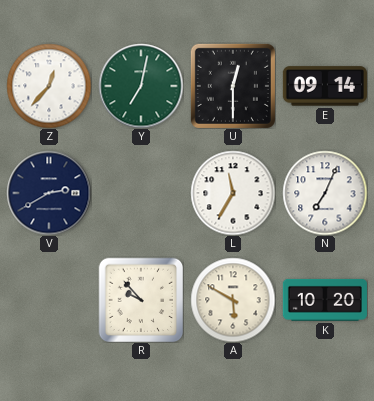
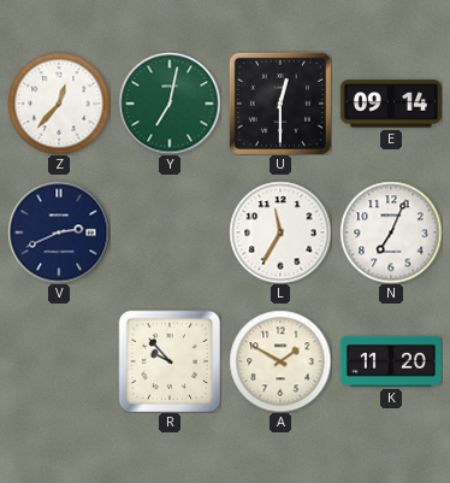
V: 2:40 -> 2:41 (59, 232)
A: 5:50 -> 1:50 (280, 361)
K: 10:20 -> 11:20 (391, 361)
